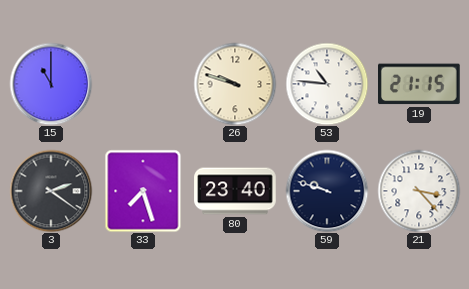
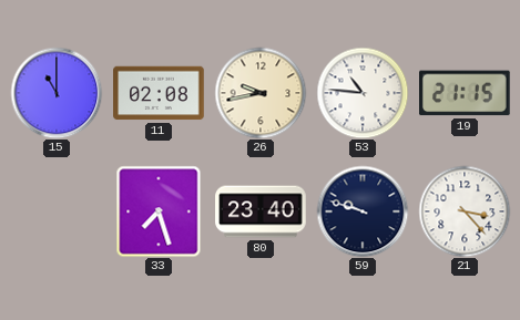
11: none -> 02:08 (159, 93)
26: 9:48 -> 9:43 (261, 93)
3: 2:21 -> none (51, 191)
